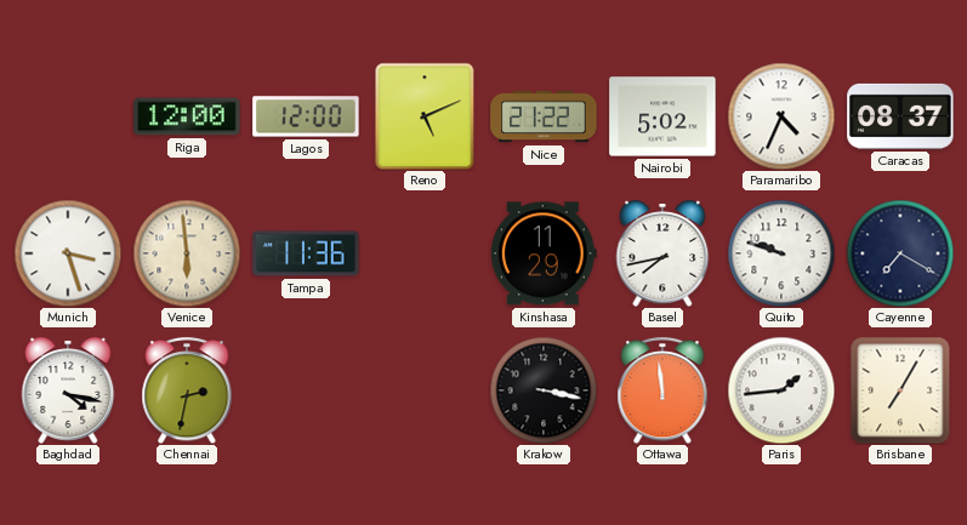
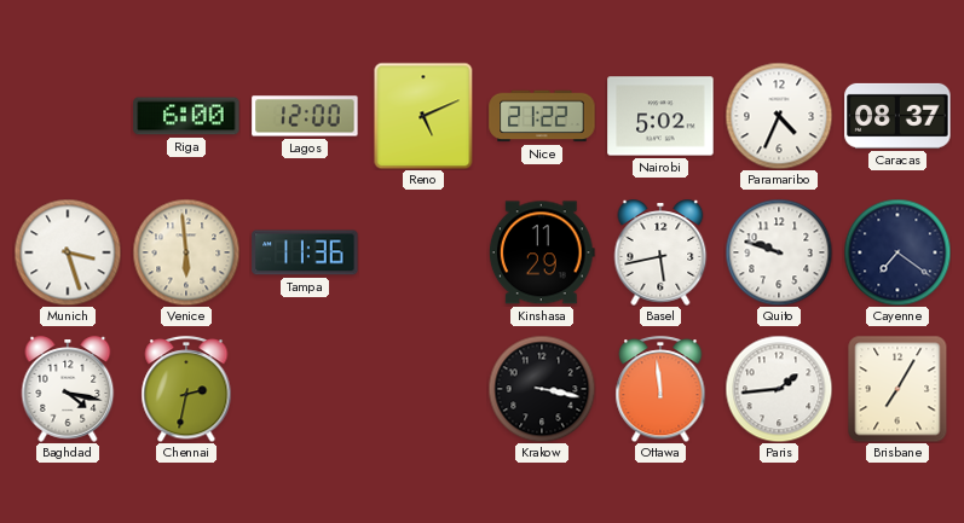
Riga: 12:00 -> 6:00 (186, 116)
Basel: 7:43 -> 5:43 (660, 252)
Cayenne: 7:20 -> 7:21 (897, 252)
